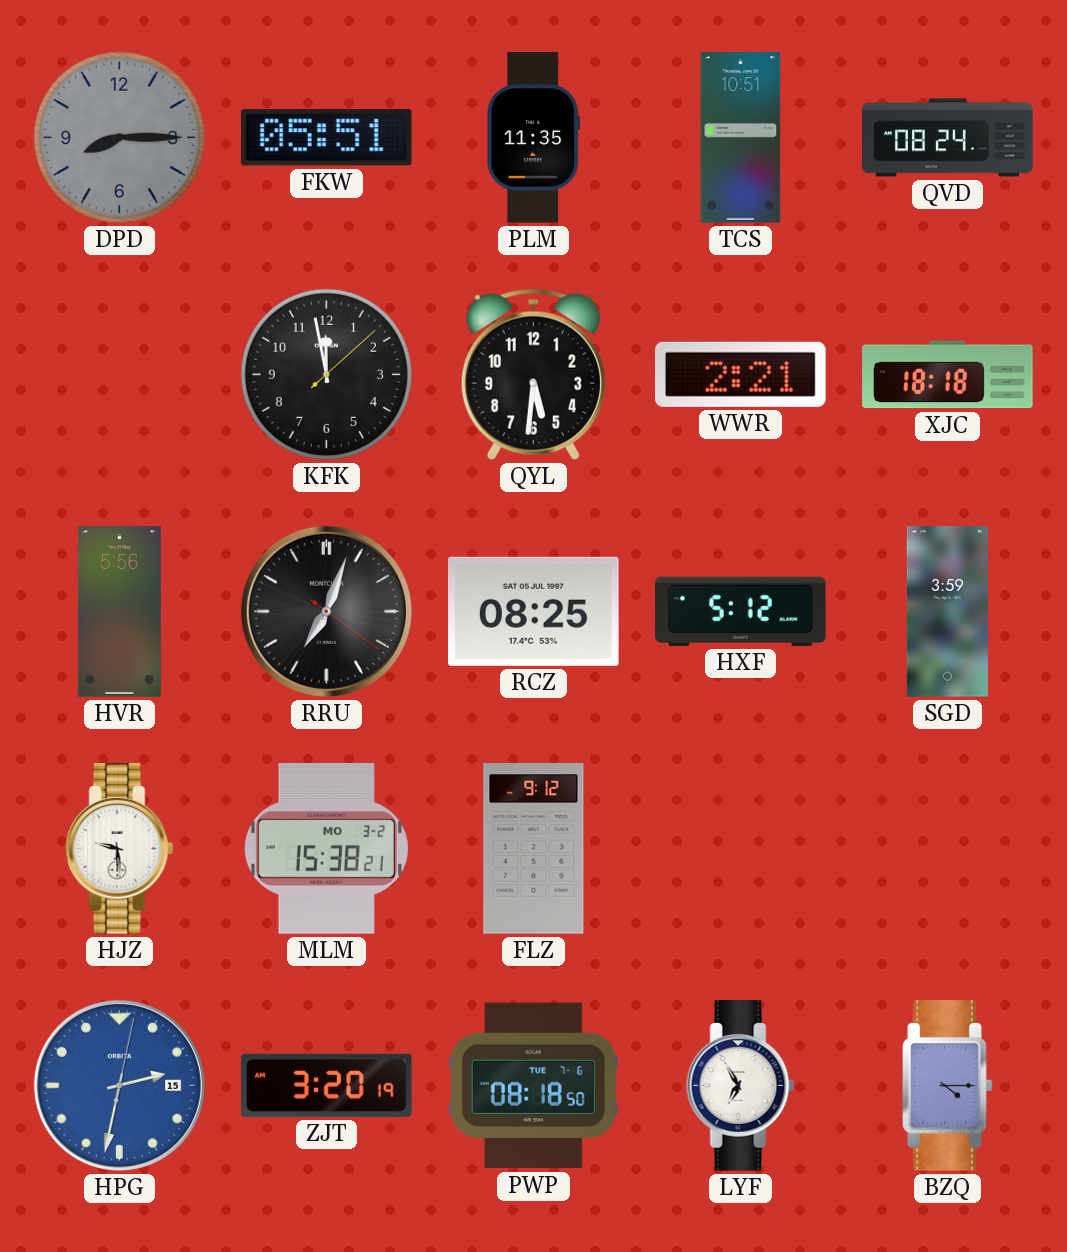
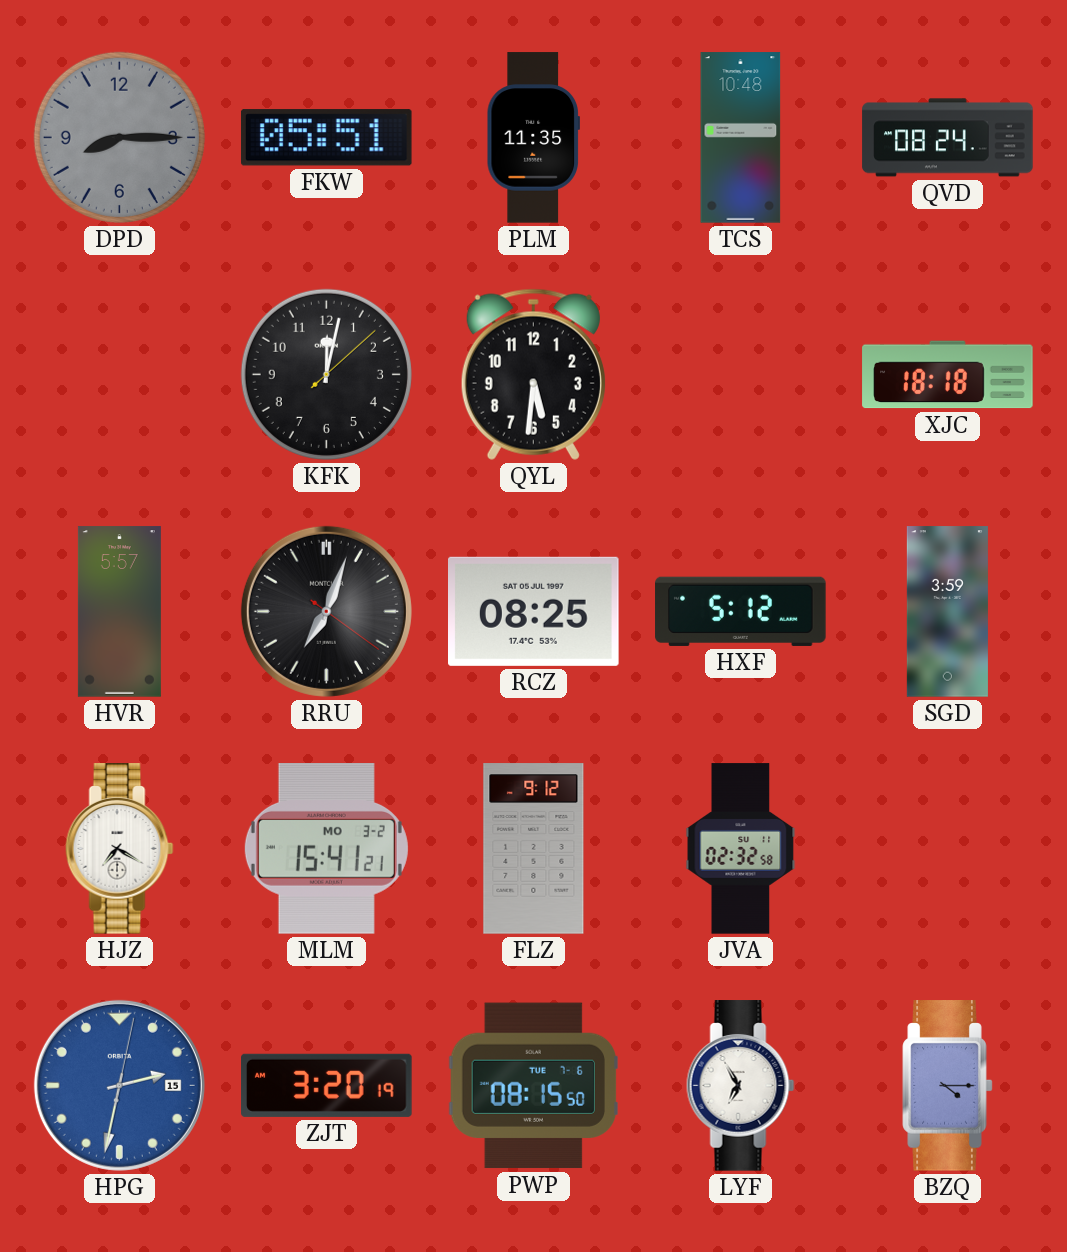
TCS: 10:51 -> 10:48 (741, 138)
KFK: 11:58 -> 12:02 (326, 374)
WWR: 2:21 -> none (741, 374)
HVR: 5:56 -> 5:57 (119, 612)
HJZ: 9:29 -> 7:20 (120, 849)
MLM: 15:38 -> 15:41 (326, 849)
JVA: none -> 02:32 (741, 849)
PWP: 08:18 -> 08:15 (533, 1086)
